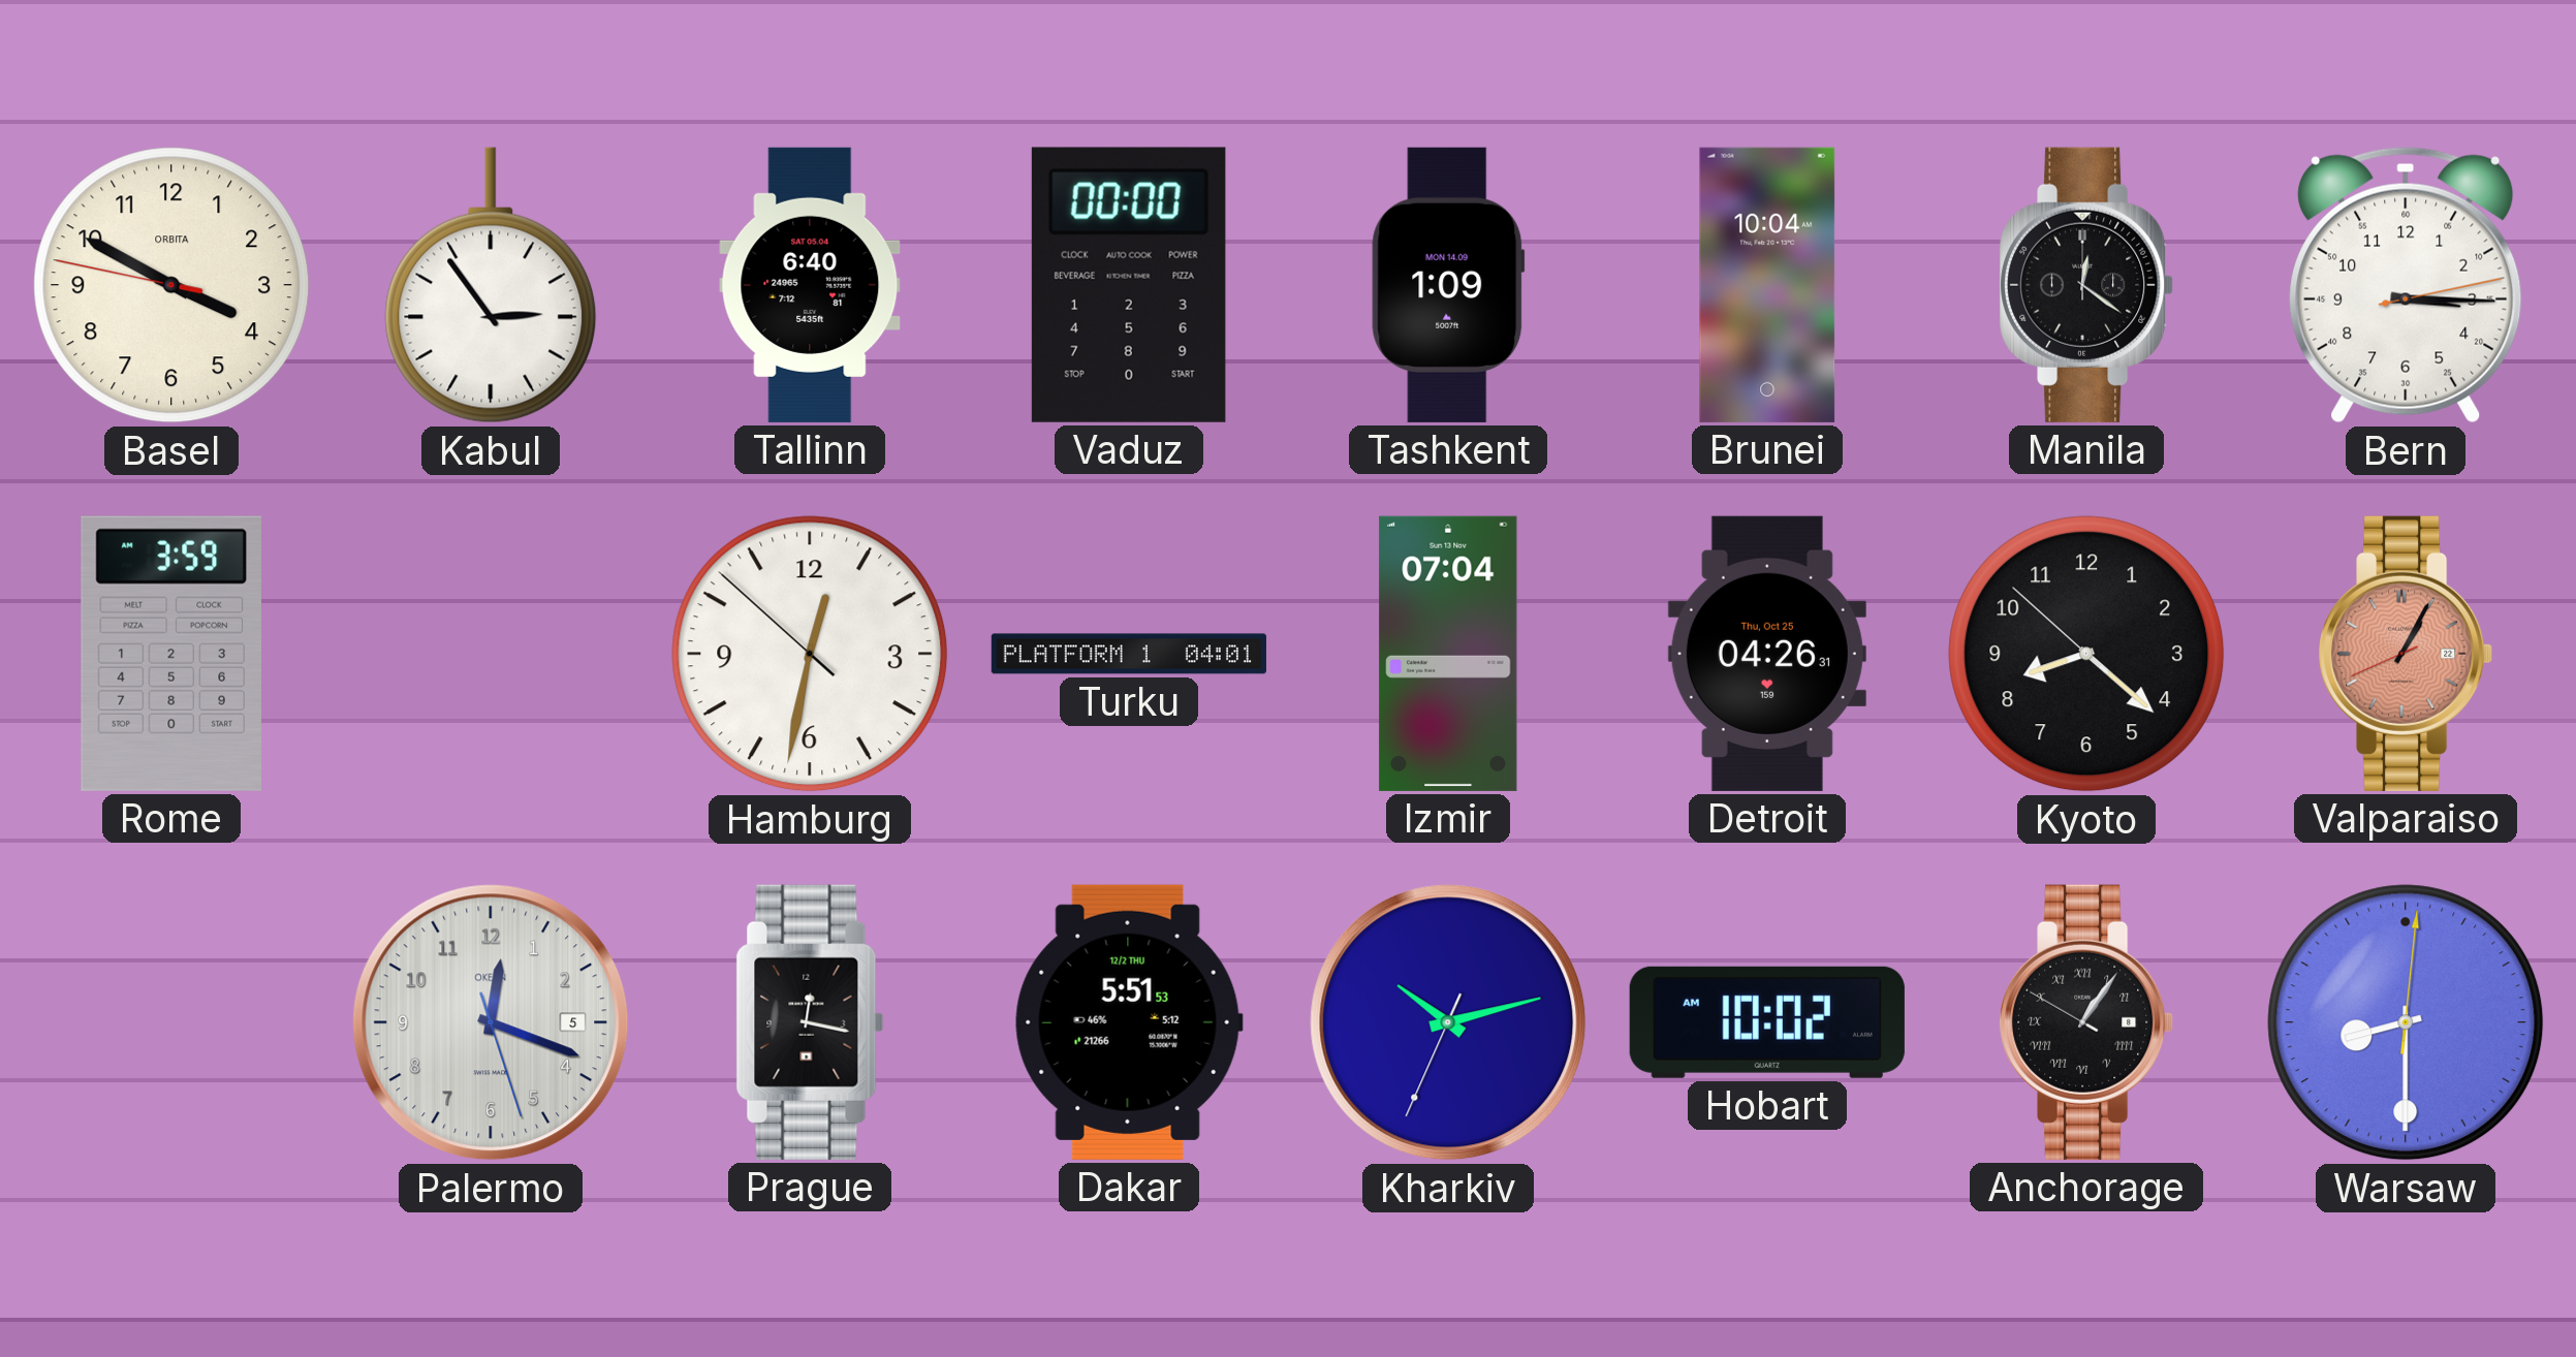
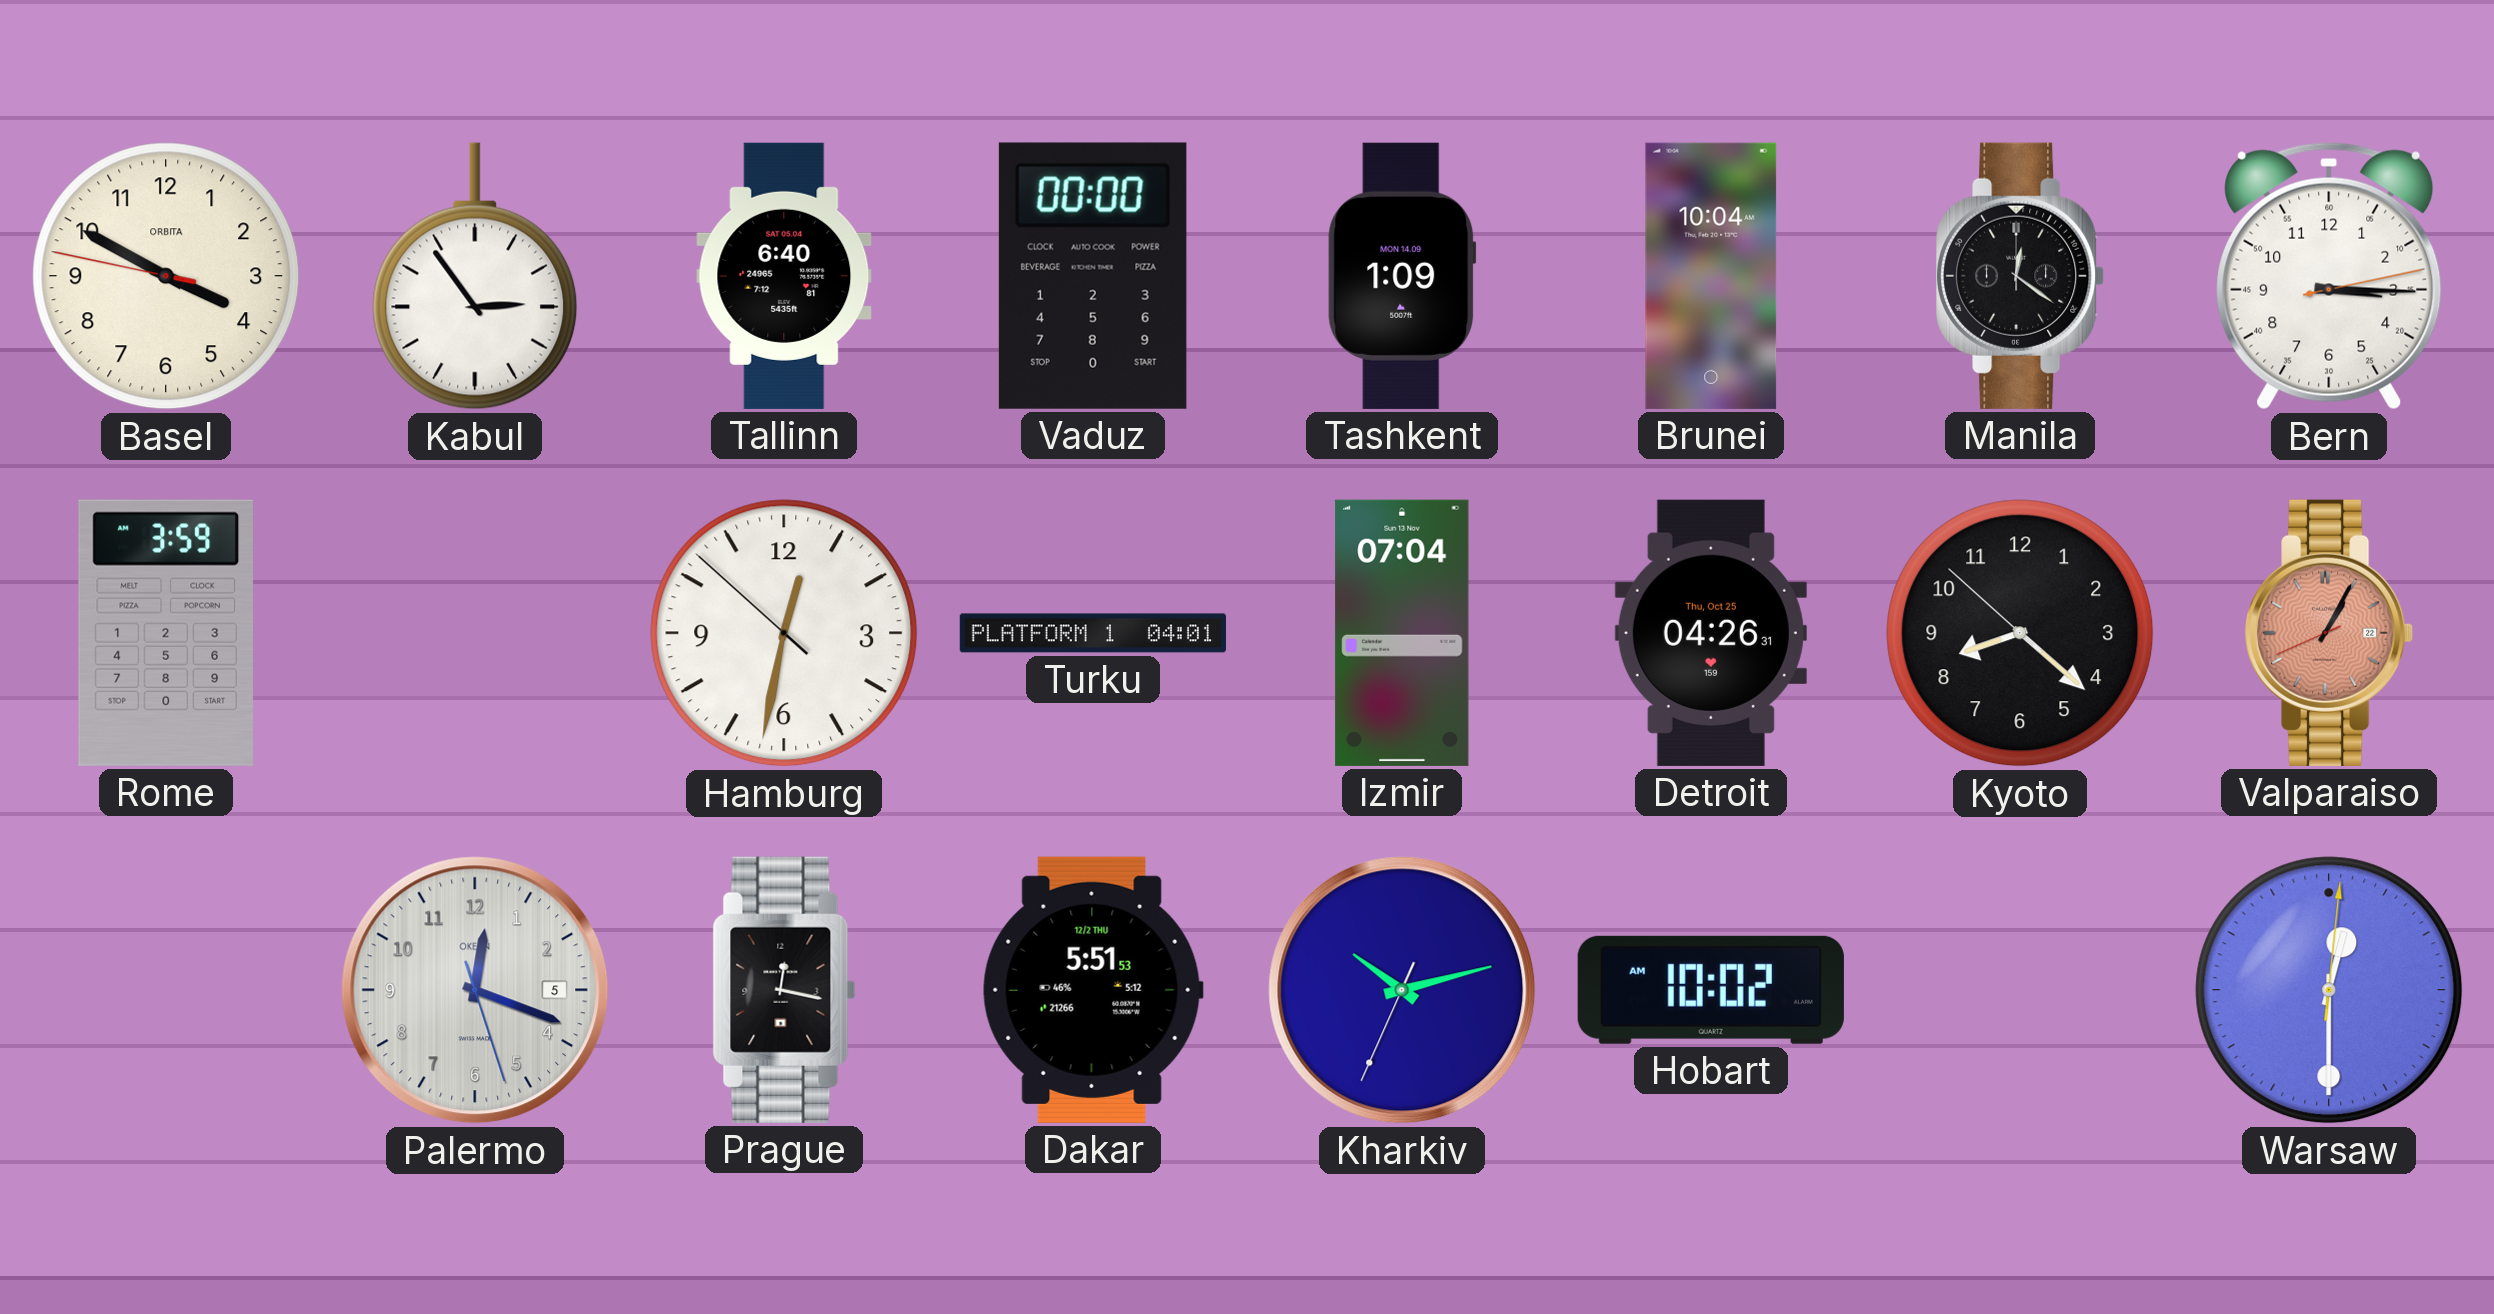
Anchorage: 1:05 -> none (2086, 1022)
Warsaw: 8:30 -> 12:30 (2329, 990)
